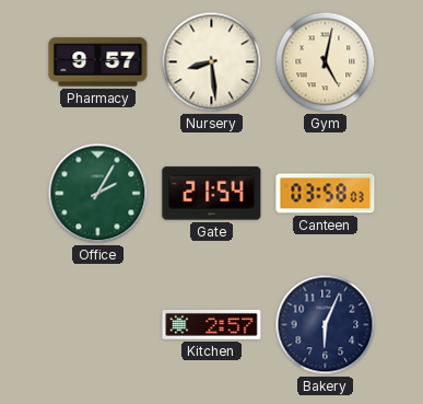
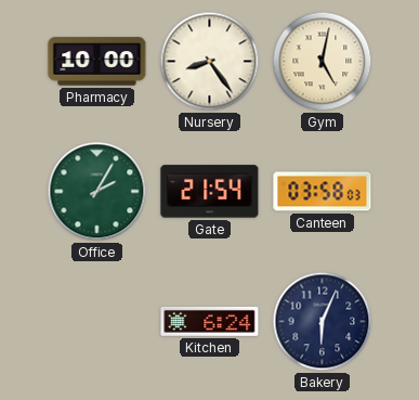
Pharmacy: 9:57 -> 10:00 (97, 62)
Nursery: 8:29 -> 8:24 (210, 62)
Kitchen: 2:57 -> 6:24 (210, 321)
